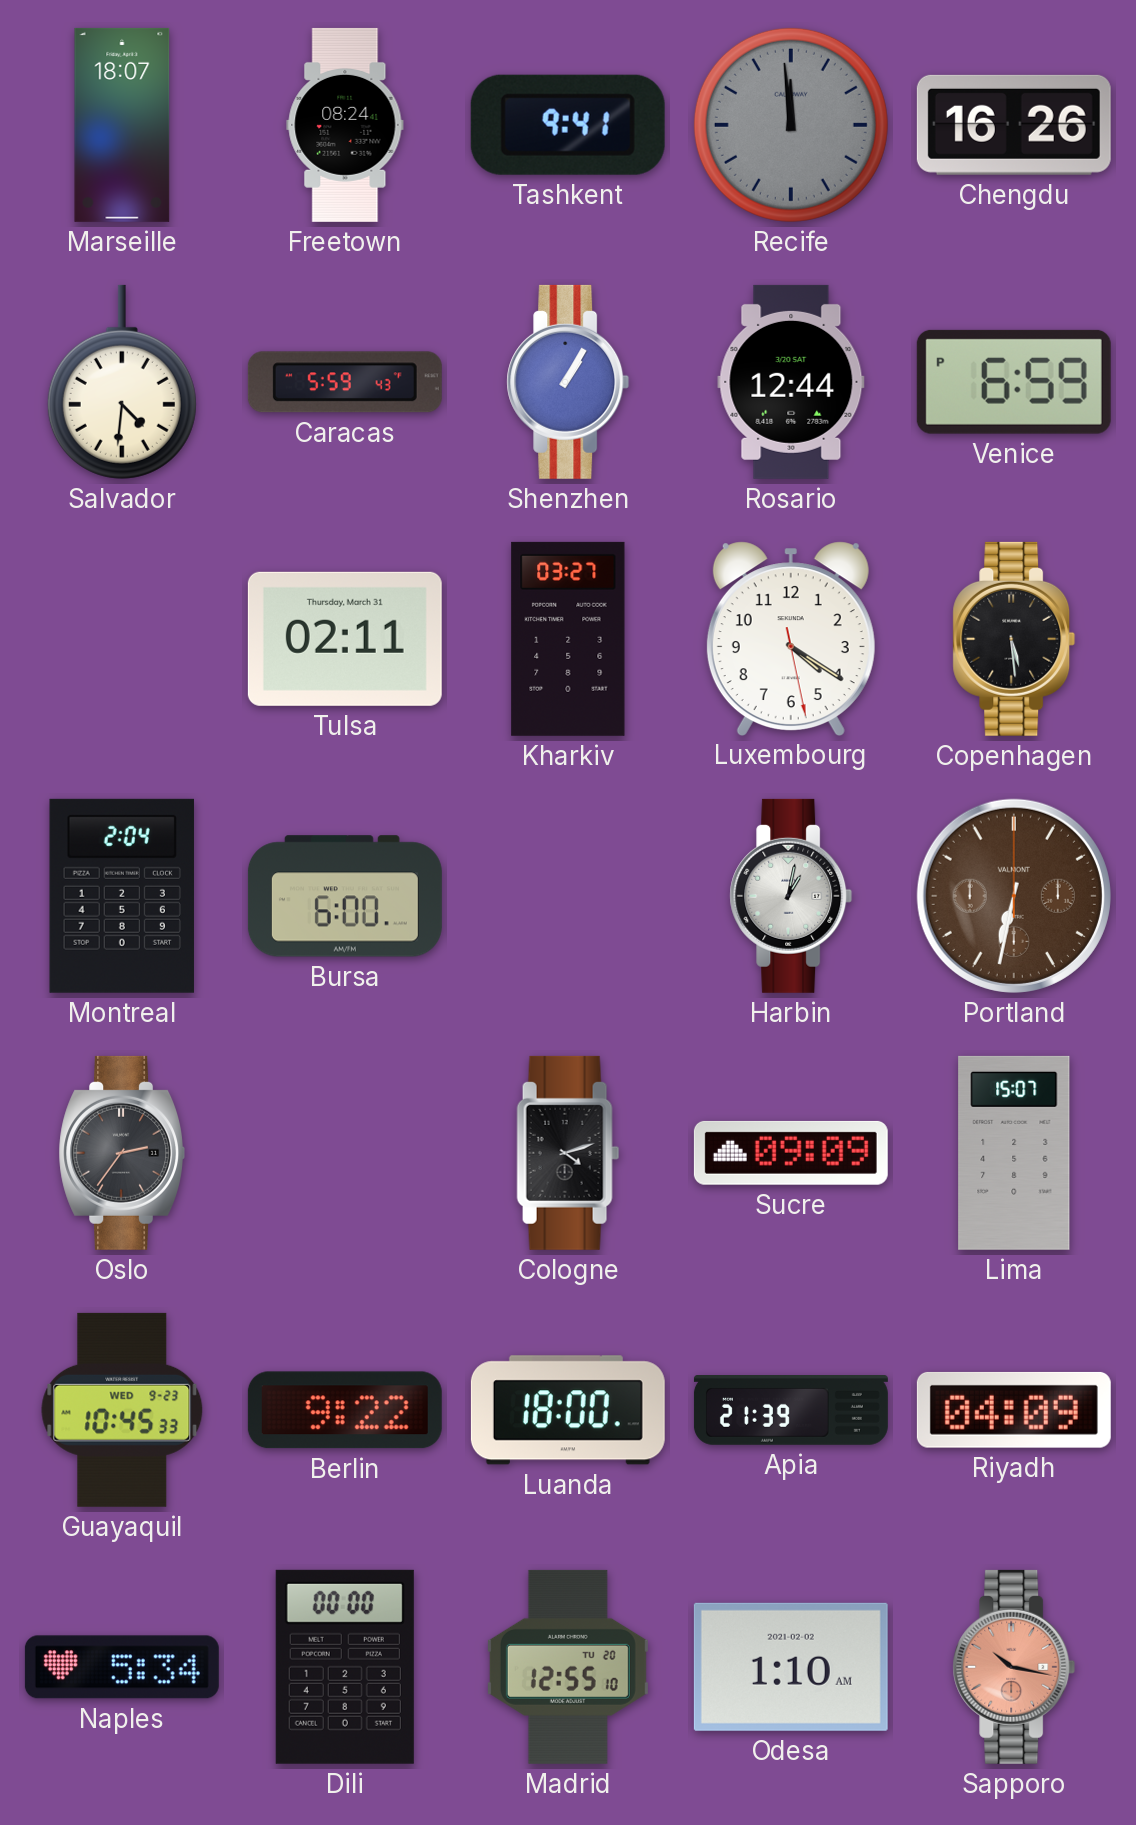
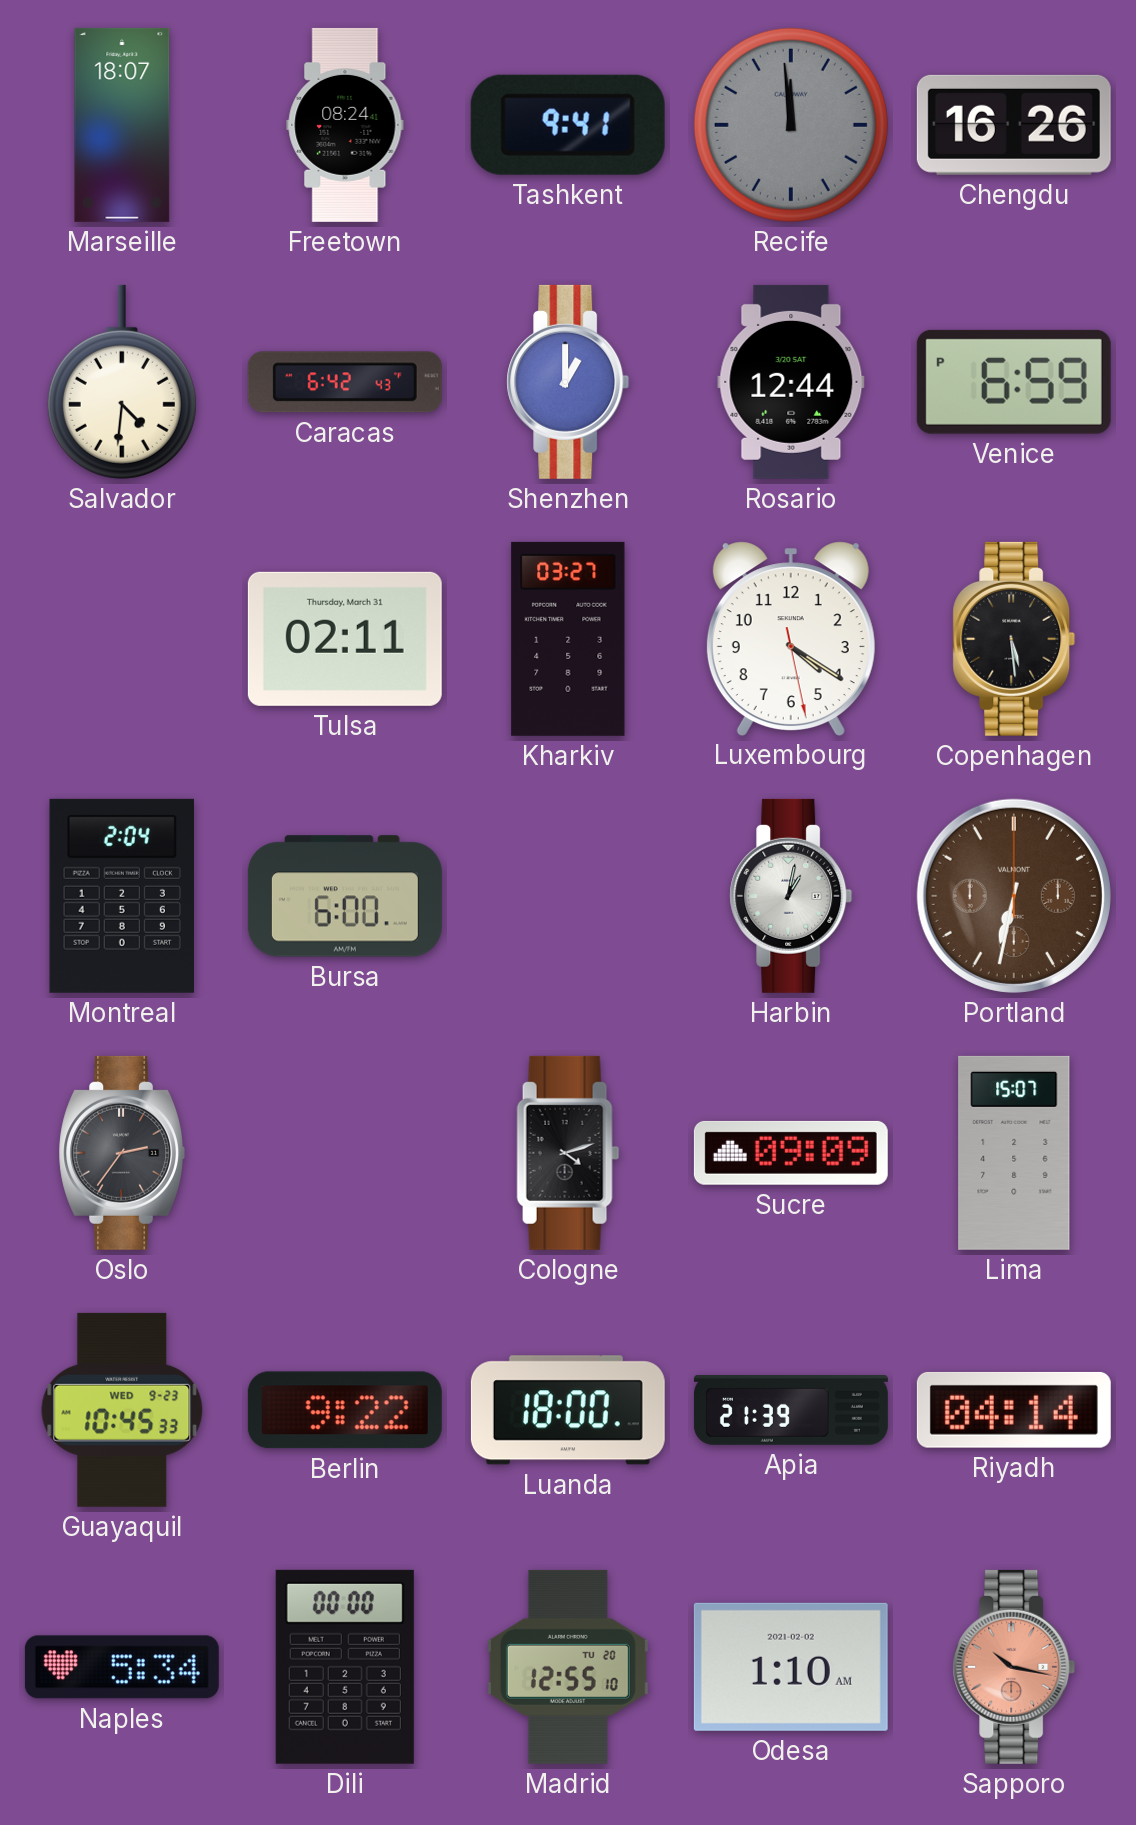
Caracas: 5:59 -> 6:42 (345, 382)
Shenzhen: 1:05 -> 1:00 (568, 382)
Riyadh: 04:09 -> 04:14 (1014, 1410)
